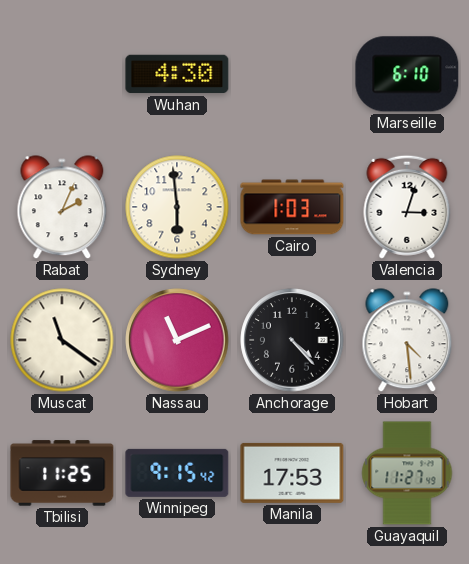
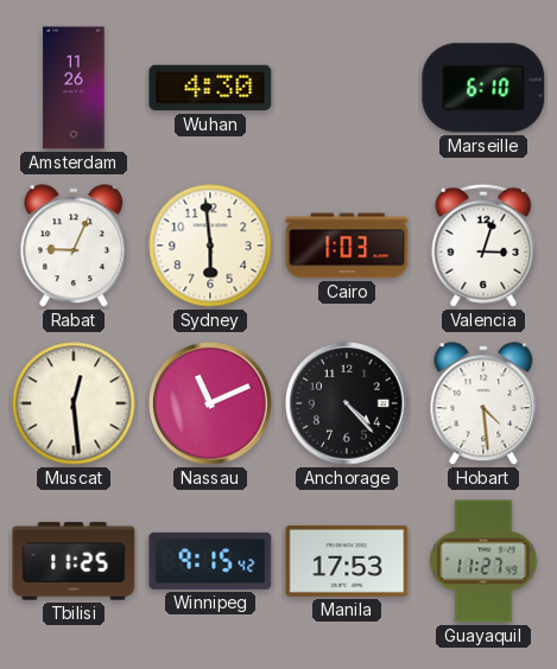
Amsterdam: none -> 11:26 (74, 88)
Rabat: 2:04 -> 9:04 (74, 247)
Muscat: 11:21 -> 12:29 (74, 403)
